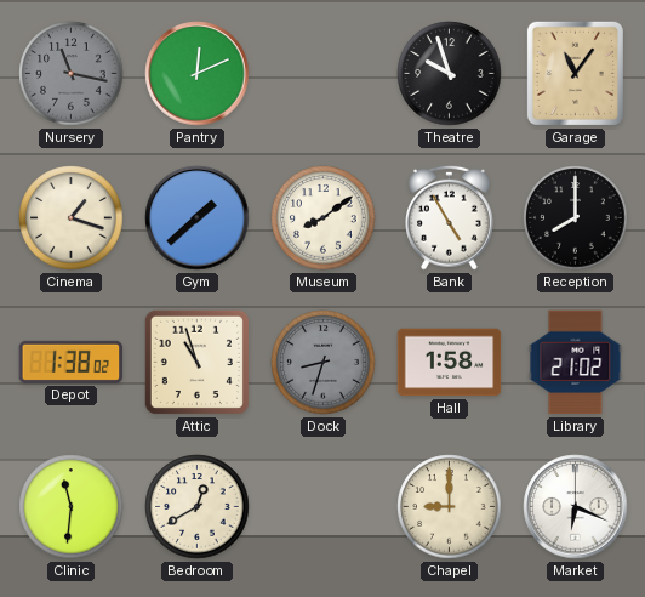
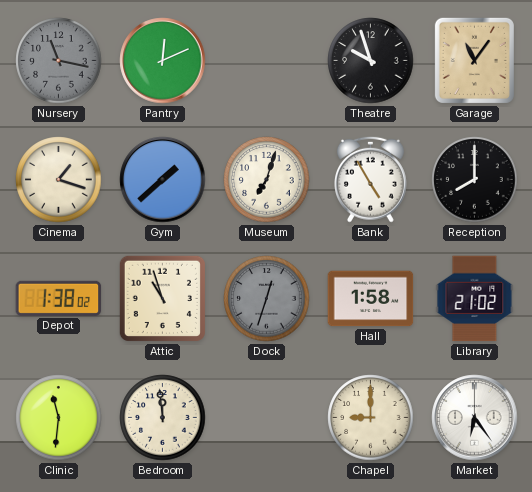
Museum: 8:09 -> 7:03 (267, 180)
Dock: 8:33 -> 12:33 (267, 299)
Bedroom: 12:40 -> 11:59 (163, 418)
Market: 6:19 -> 6:24 (475, 418)
